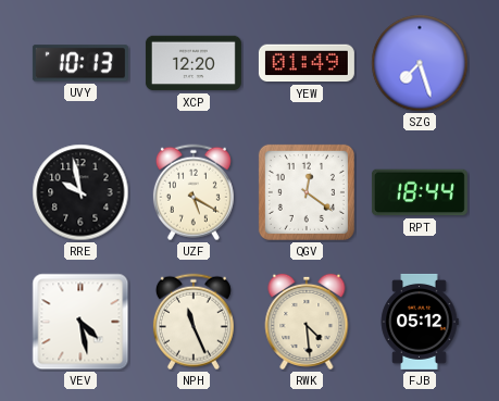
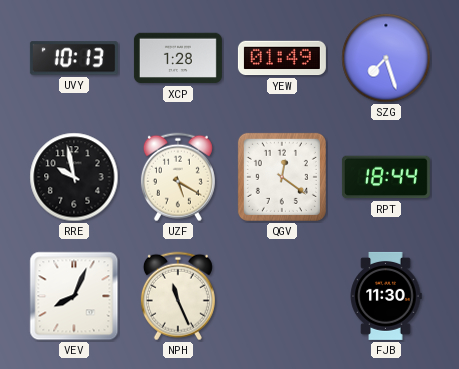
XCP: 12:20 -> 1:28 (178, 58)
VEV: 4:28 -> 8:04 (74, 296)
RWK: 4:29 -> none (307, 322)
FJB: 05:12 -> 11:30 (386, 296)
